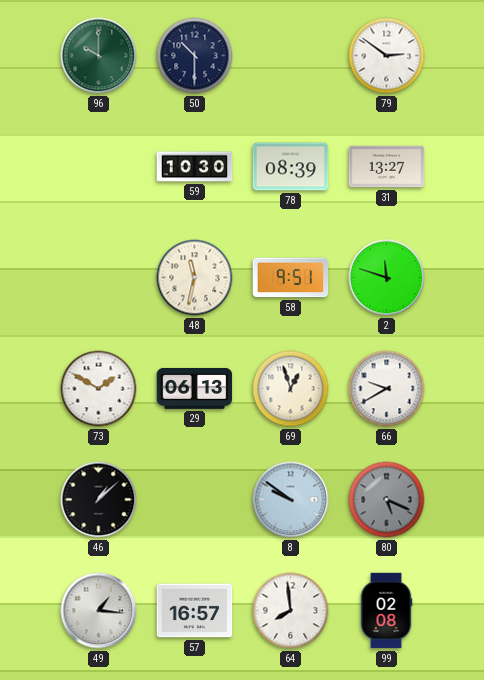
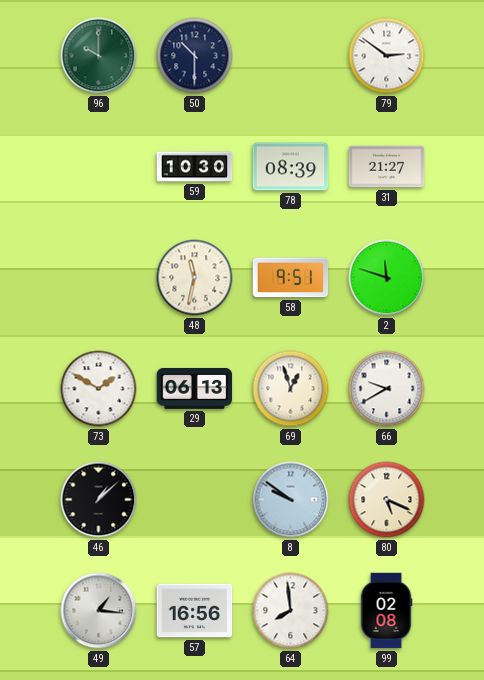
31: 13:27 -> 21:27 (387, 167)
80 dial: grey -> cream (387, 500)
57: 16:57 -> 16:56 (195, 611)
